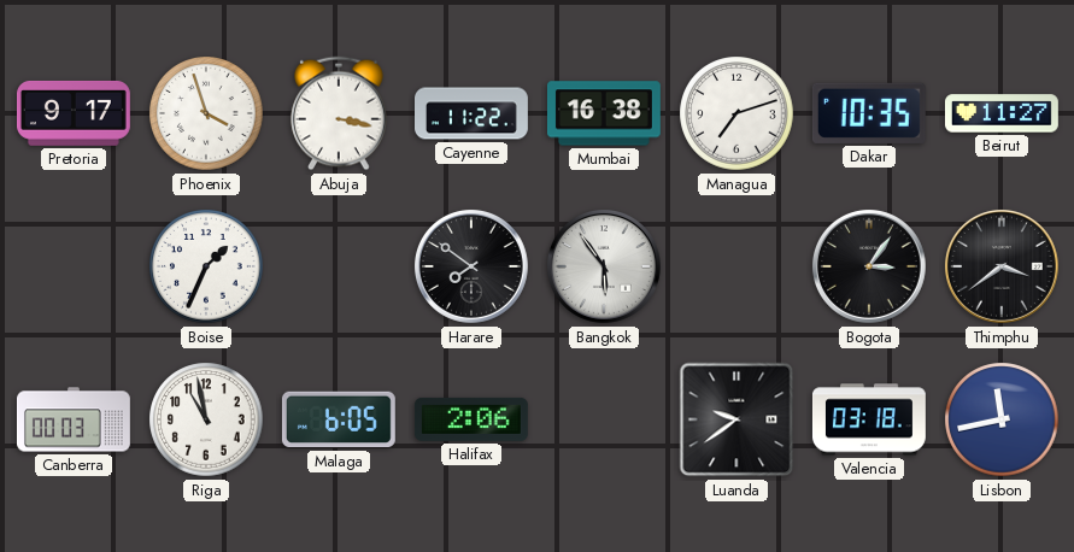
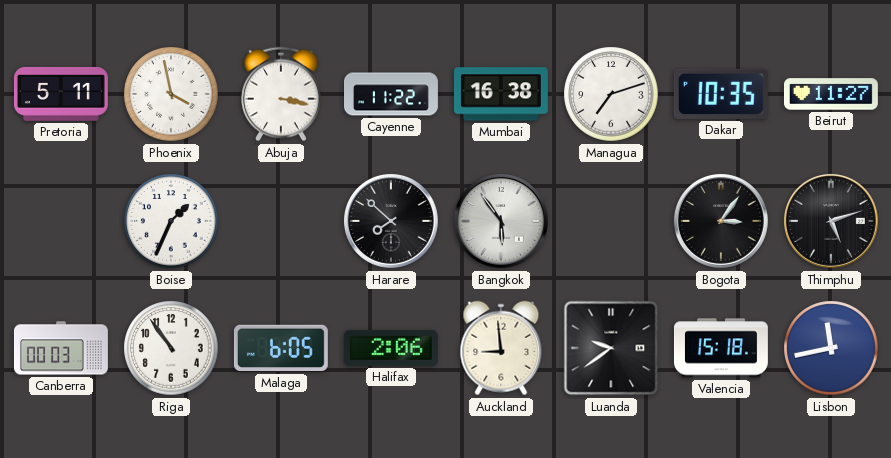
Pretoria: 9:17 -> 5:11 (61, 94)
Phoenix: 3:57 -> 3:58 (171, 94)
Harare: 7:51 -> 7:52 (391, 221)
Thimphu: 3:39 -> 5:12 (831, 221)
Riga: 10:58 -> 10:54 (171, 348)
Auckland: none -> 8:59 (501, 348)
Valencia: 03:18 -> 15:18 (721, 348)
